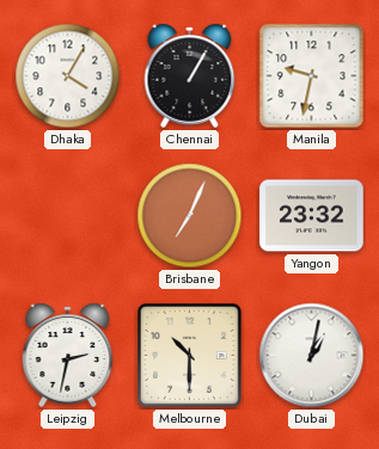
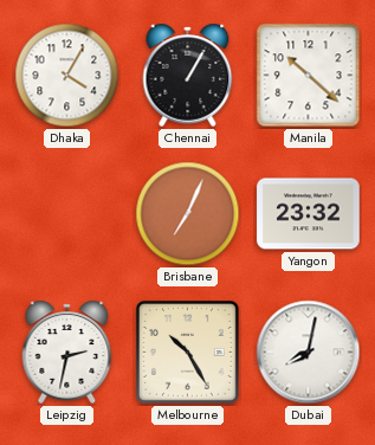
Manila: 9:32 -> 10:22 (309, 76)
Melbourne: 10:30 -> 10:25 (188, 353)
Dubai: 1:02 -> 8:02 (309, 353)
